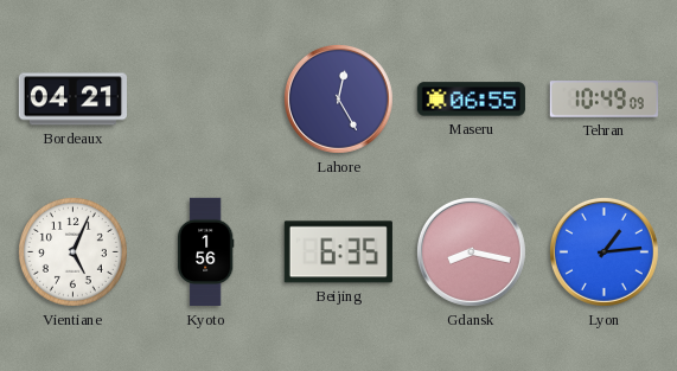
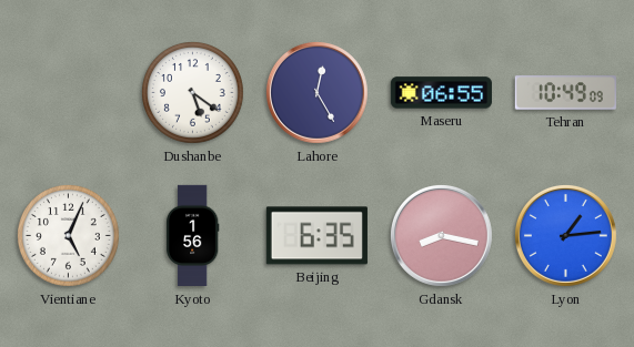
Bordeaux: 04:21 -> none (72, 100)
Dushanbe: none -> 5:21 (193, 93)
